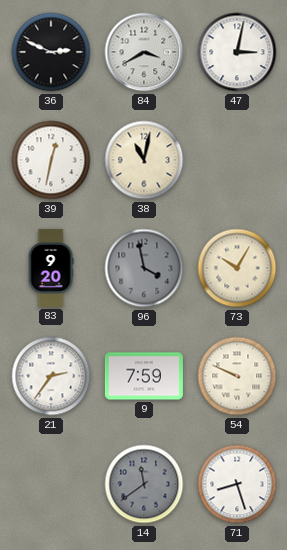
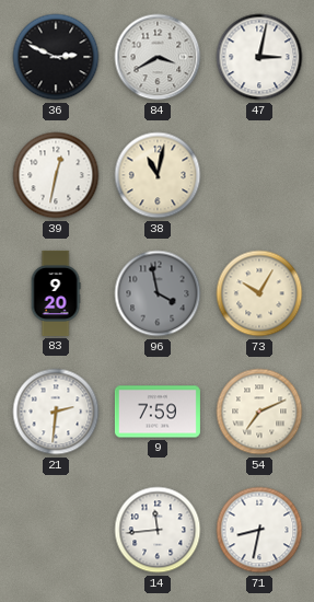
21: 2:36 -> 2:31 (56, 412)
54: 9:49 -> 7:11 (259, 412)
14: 11:39 -> 11:44 (158, 530)
14 dial: grey -> white (158, 530)
71: 8:27 -> 8:32 (259, 530)
